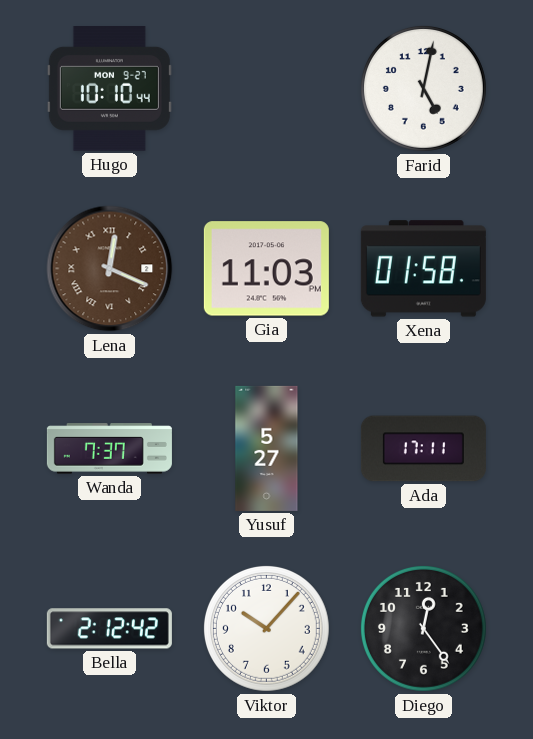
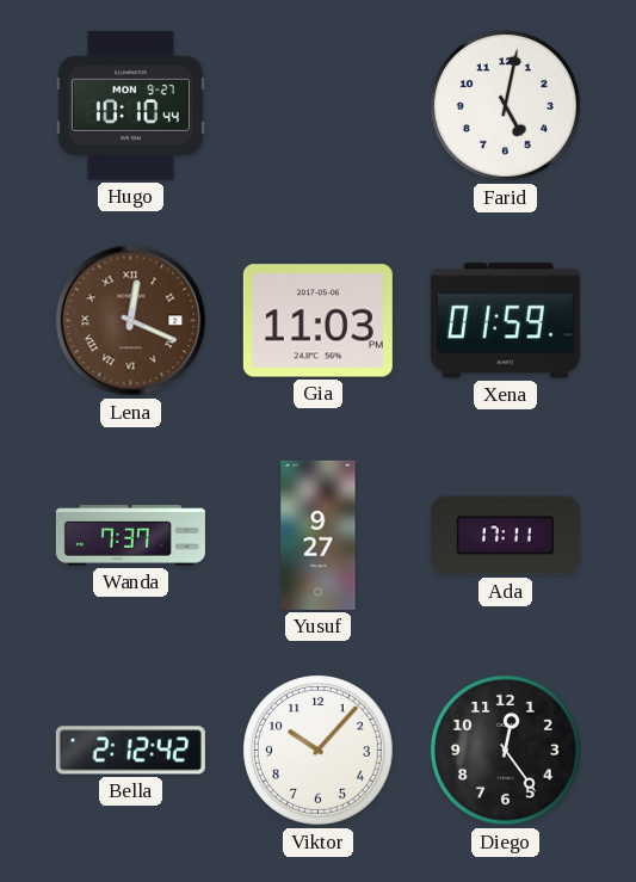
Xena: 01:58 -> 01:59 (505, 321)
Yusuf: 5:27 -> 9:27 (319, 535)
